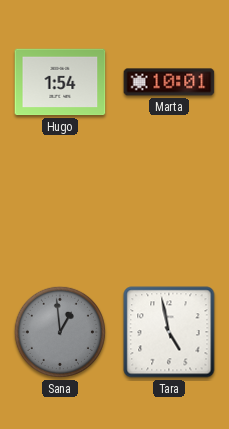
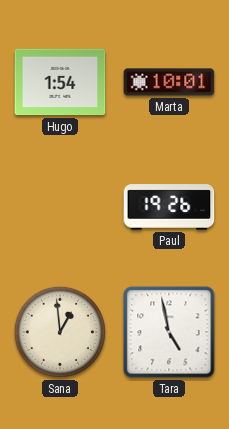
Paul: none -> 19:26 (169, 207)
Sana dial: grey -> cream (60, 332)
